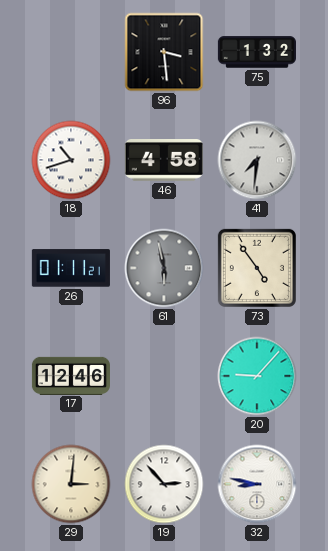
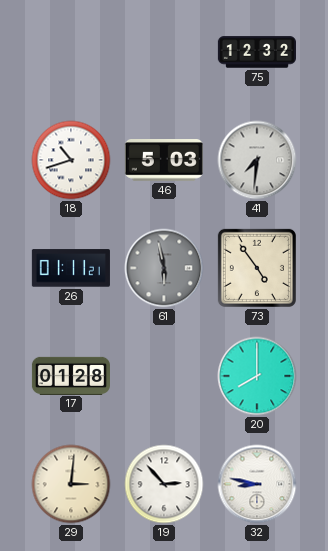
96: 3:29 -> none (164, 52)
75: 1:32 -> 12:32 (257, 52)
46: 4:58 -> 5:03 (164, 161)
17: 12:46 -> 01:28 (71, 375)
20: 9:07 -> 8:00 (257, 376)
